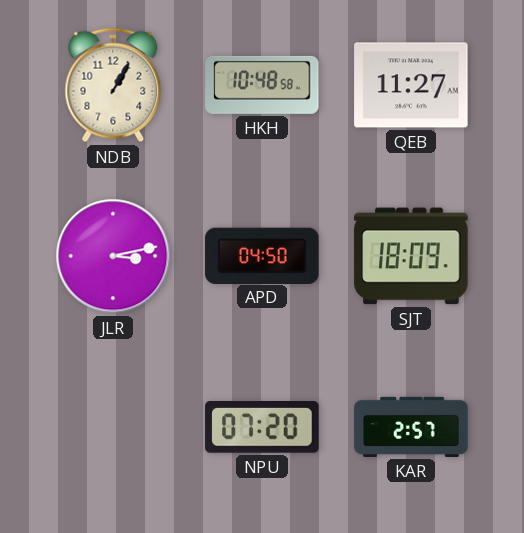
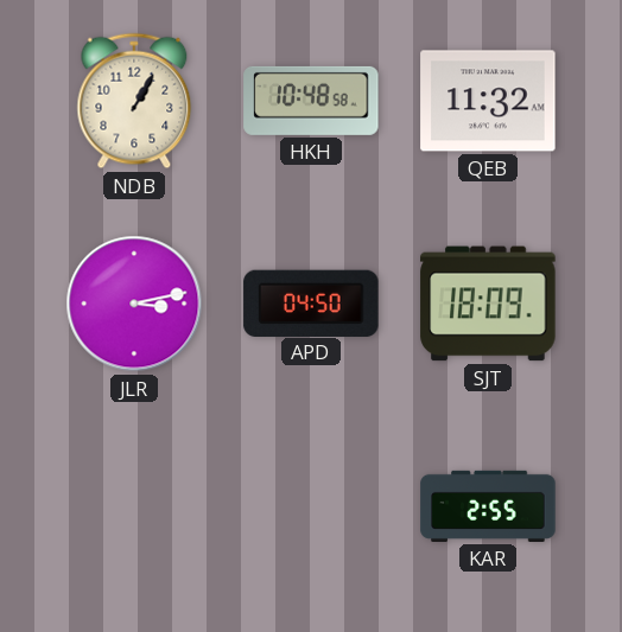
QEB: 11:27 -> 11:32 (488, 101)
NPU: 07:20 -> none (262, 428)
KAR: 2:57 -> 2:55 (488, 506)
